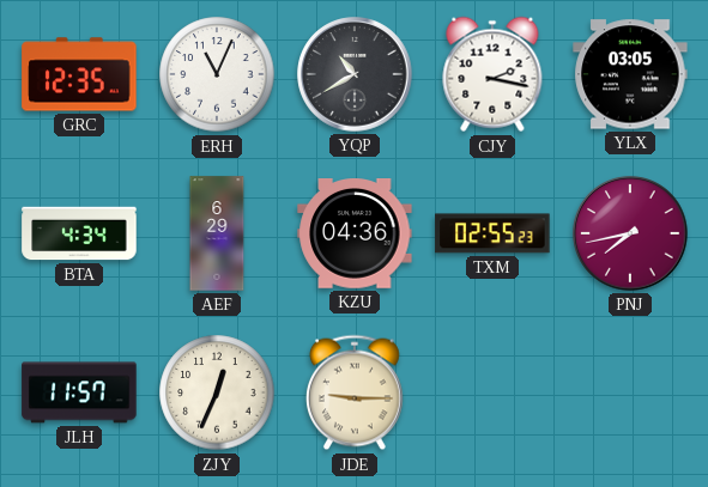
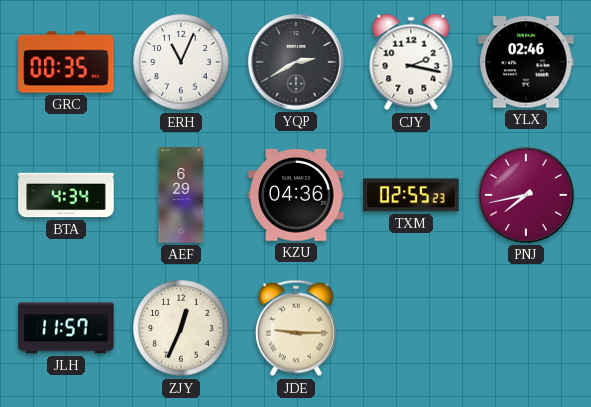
GRC: 12:35 -> 00:35 (66, 62)
YQP: 10:40 -> 2:40 (296, 62)
YLX: 03:05 -> 02:46 (526, 62)
